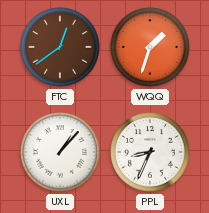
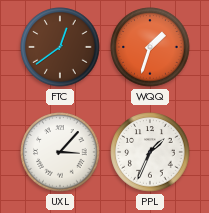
UXL: 1:07 -> 3:07 (60, 152)
PPL: 8:34 -> 1:34 (150, 152)
